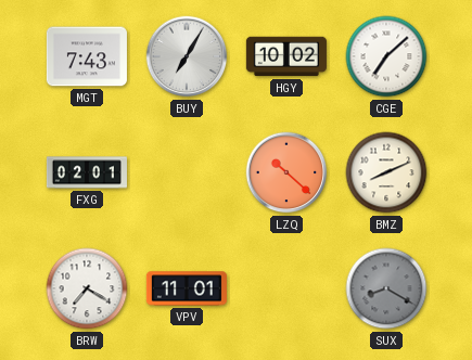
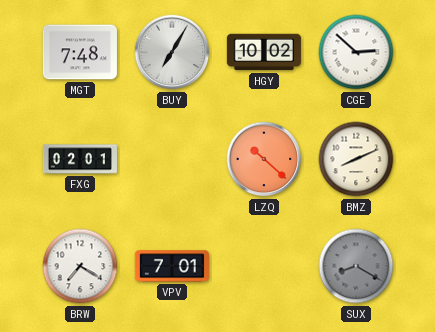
MGT: 7:43 -> 7:48 (80, 52)
CGE: 7:08 -> 2:52 (356, 52)
VPV: 11:01 -> 7:01 (172, 266)
